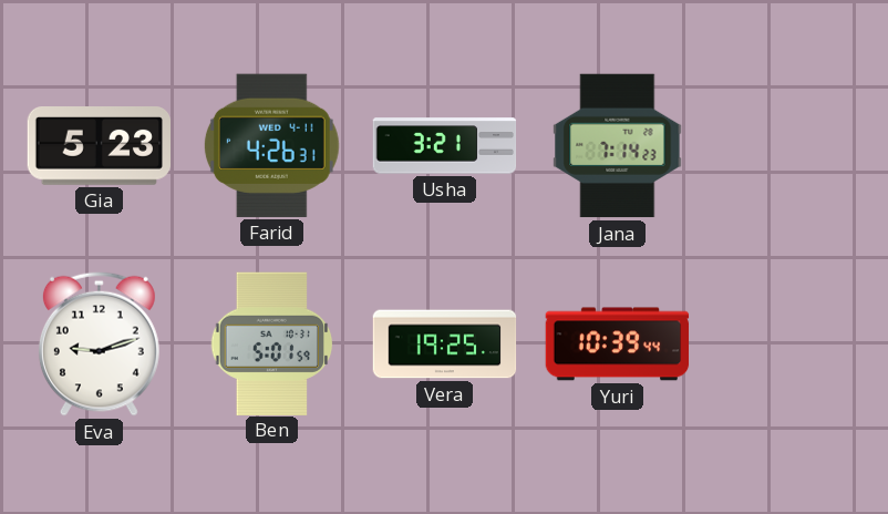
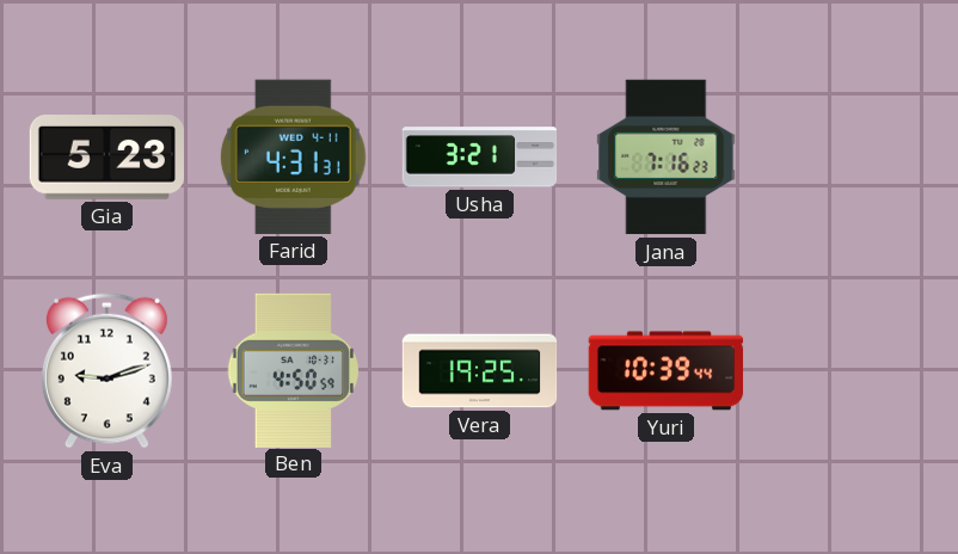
Farid: 4:26 -> 4:31 (293, 156)
Jana: 7:14 -> 7:16 (667, 158)
Ben: 5:01 -> 4:50 (294, 370)
